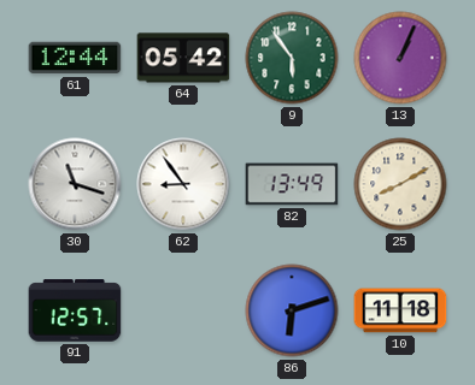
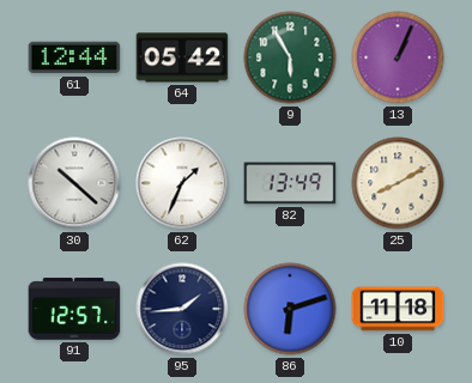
9: 5:54 -> 5:55 (290, 57)
30: 11:18 -> 10:22 (74, 183)
62: 8:54 -> 1:34 (182, 183)
95: none -> 1:44 (182, 309)
